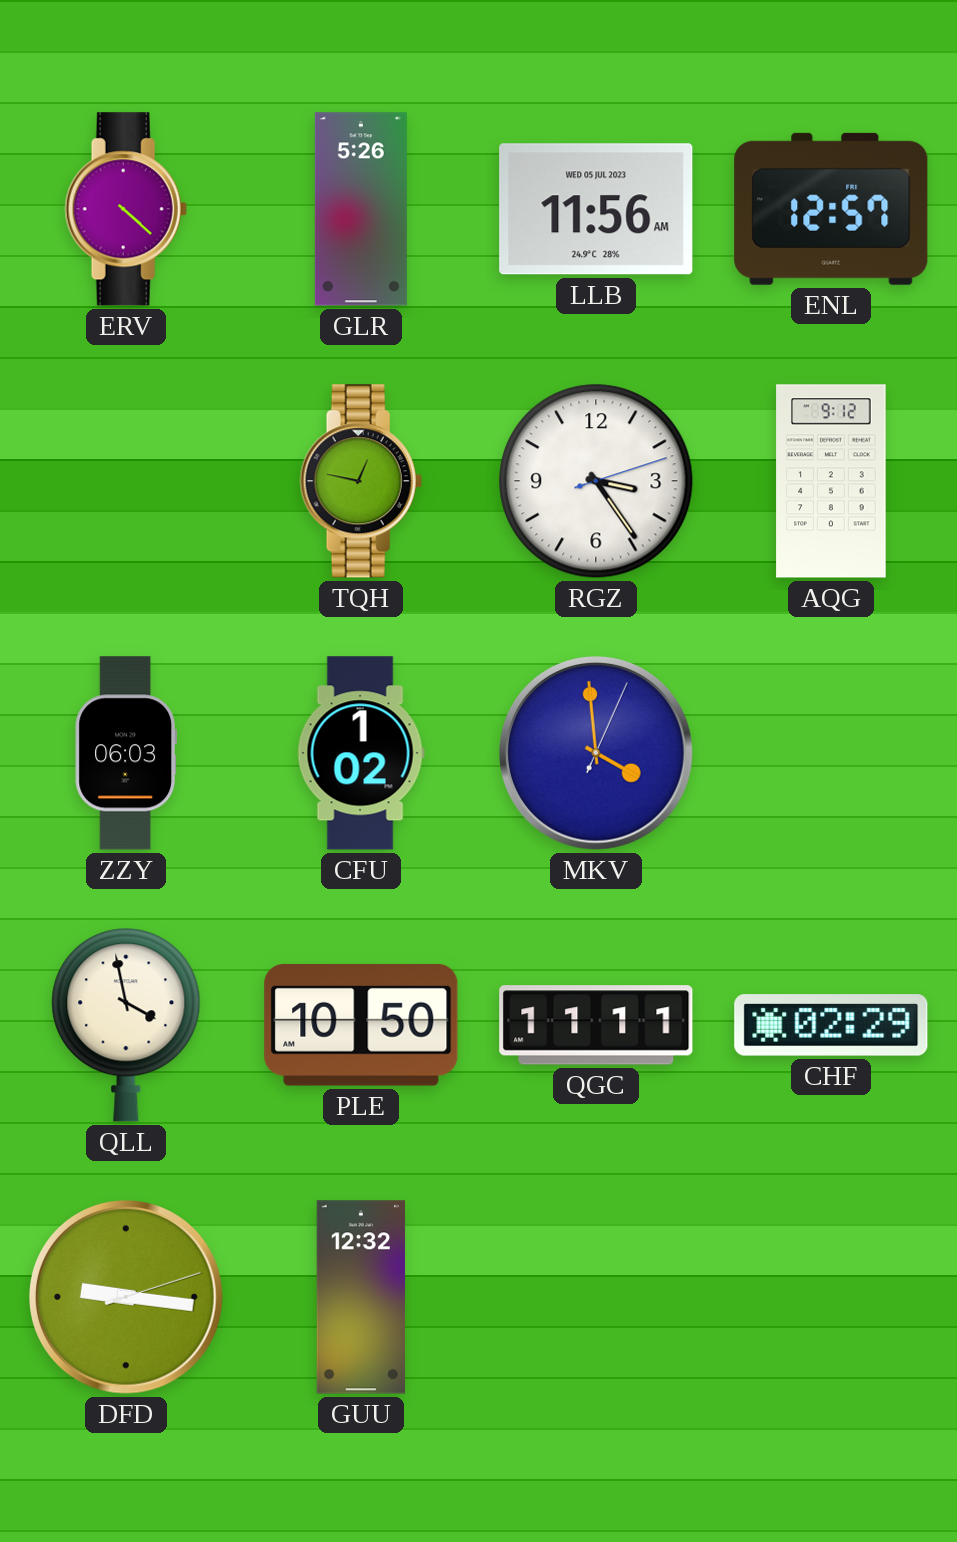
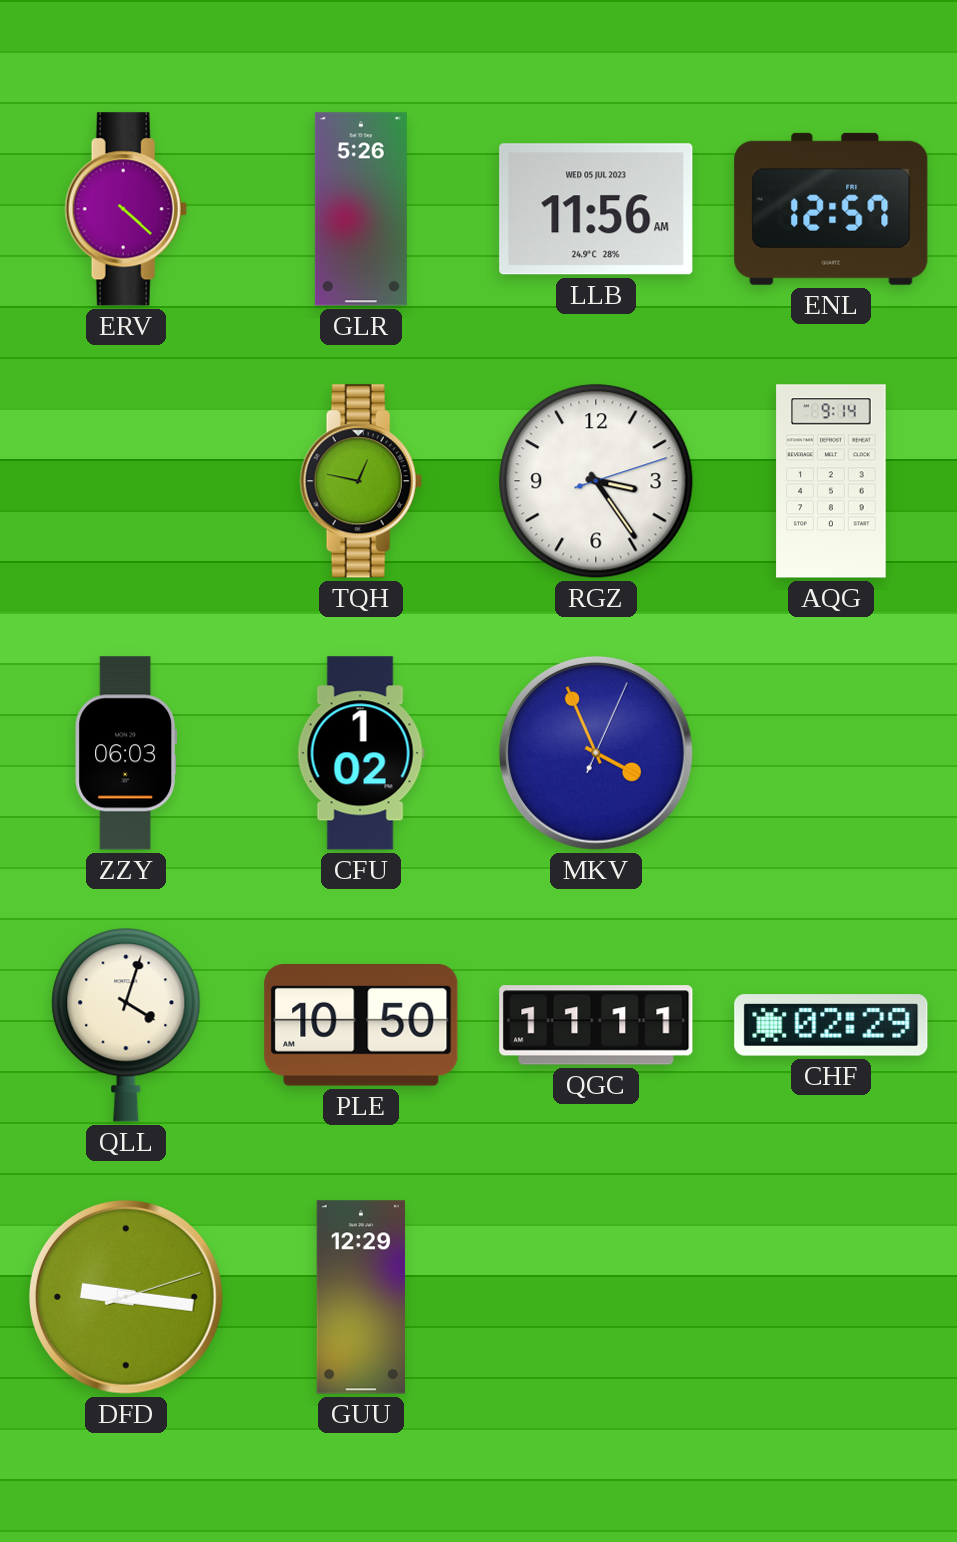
AQG: 9:12 -> 9:14 (831, 481)
MKV: 3:59 -> 3:56 (597, 754)
QLL: 3:58 -> 4:03 (126, 1025)
GUU: 12:32 -> 12:29 (361, 1297)
